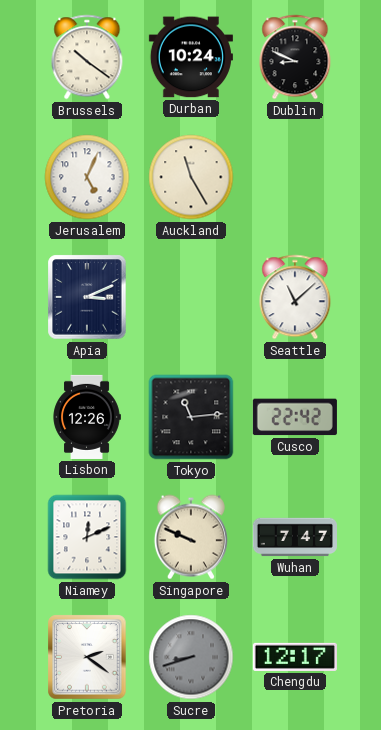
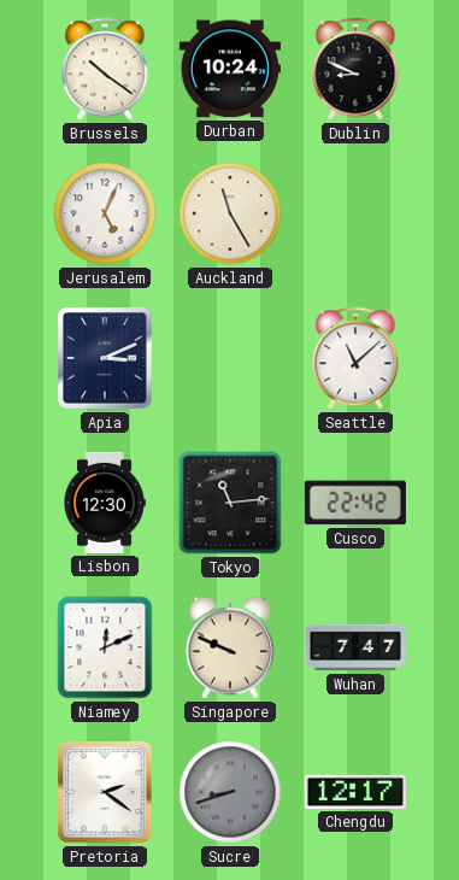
Lisbon: 12:26 -> 12:30 (105, 503)
